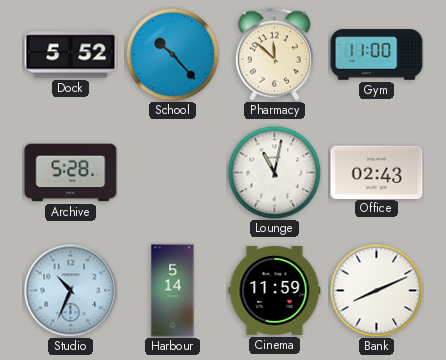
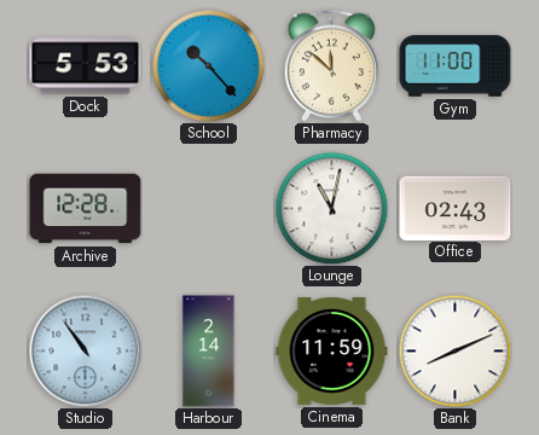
Dock: 5:52 -> 5:53 (86, 66)
Archive: 5:28 -> 12:28 (86, 209)
Studio: 10:34 -> 10:54 (85, 350)
Harbour: 5:14 -> 2:14 (209, 352)
